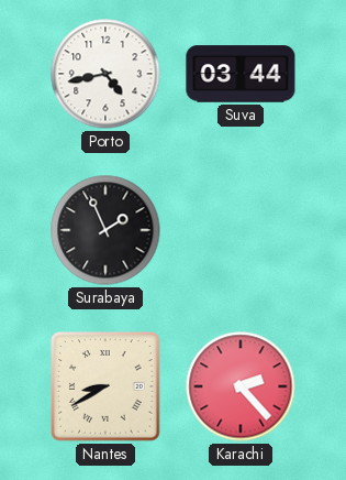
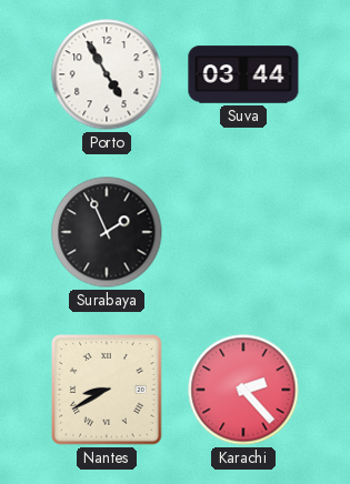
Porto: 4:43 -> 4:55 (107, 74)
